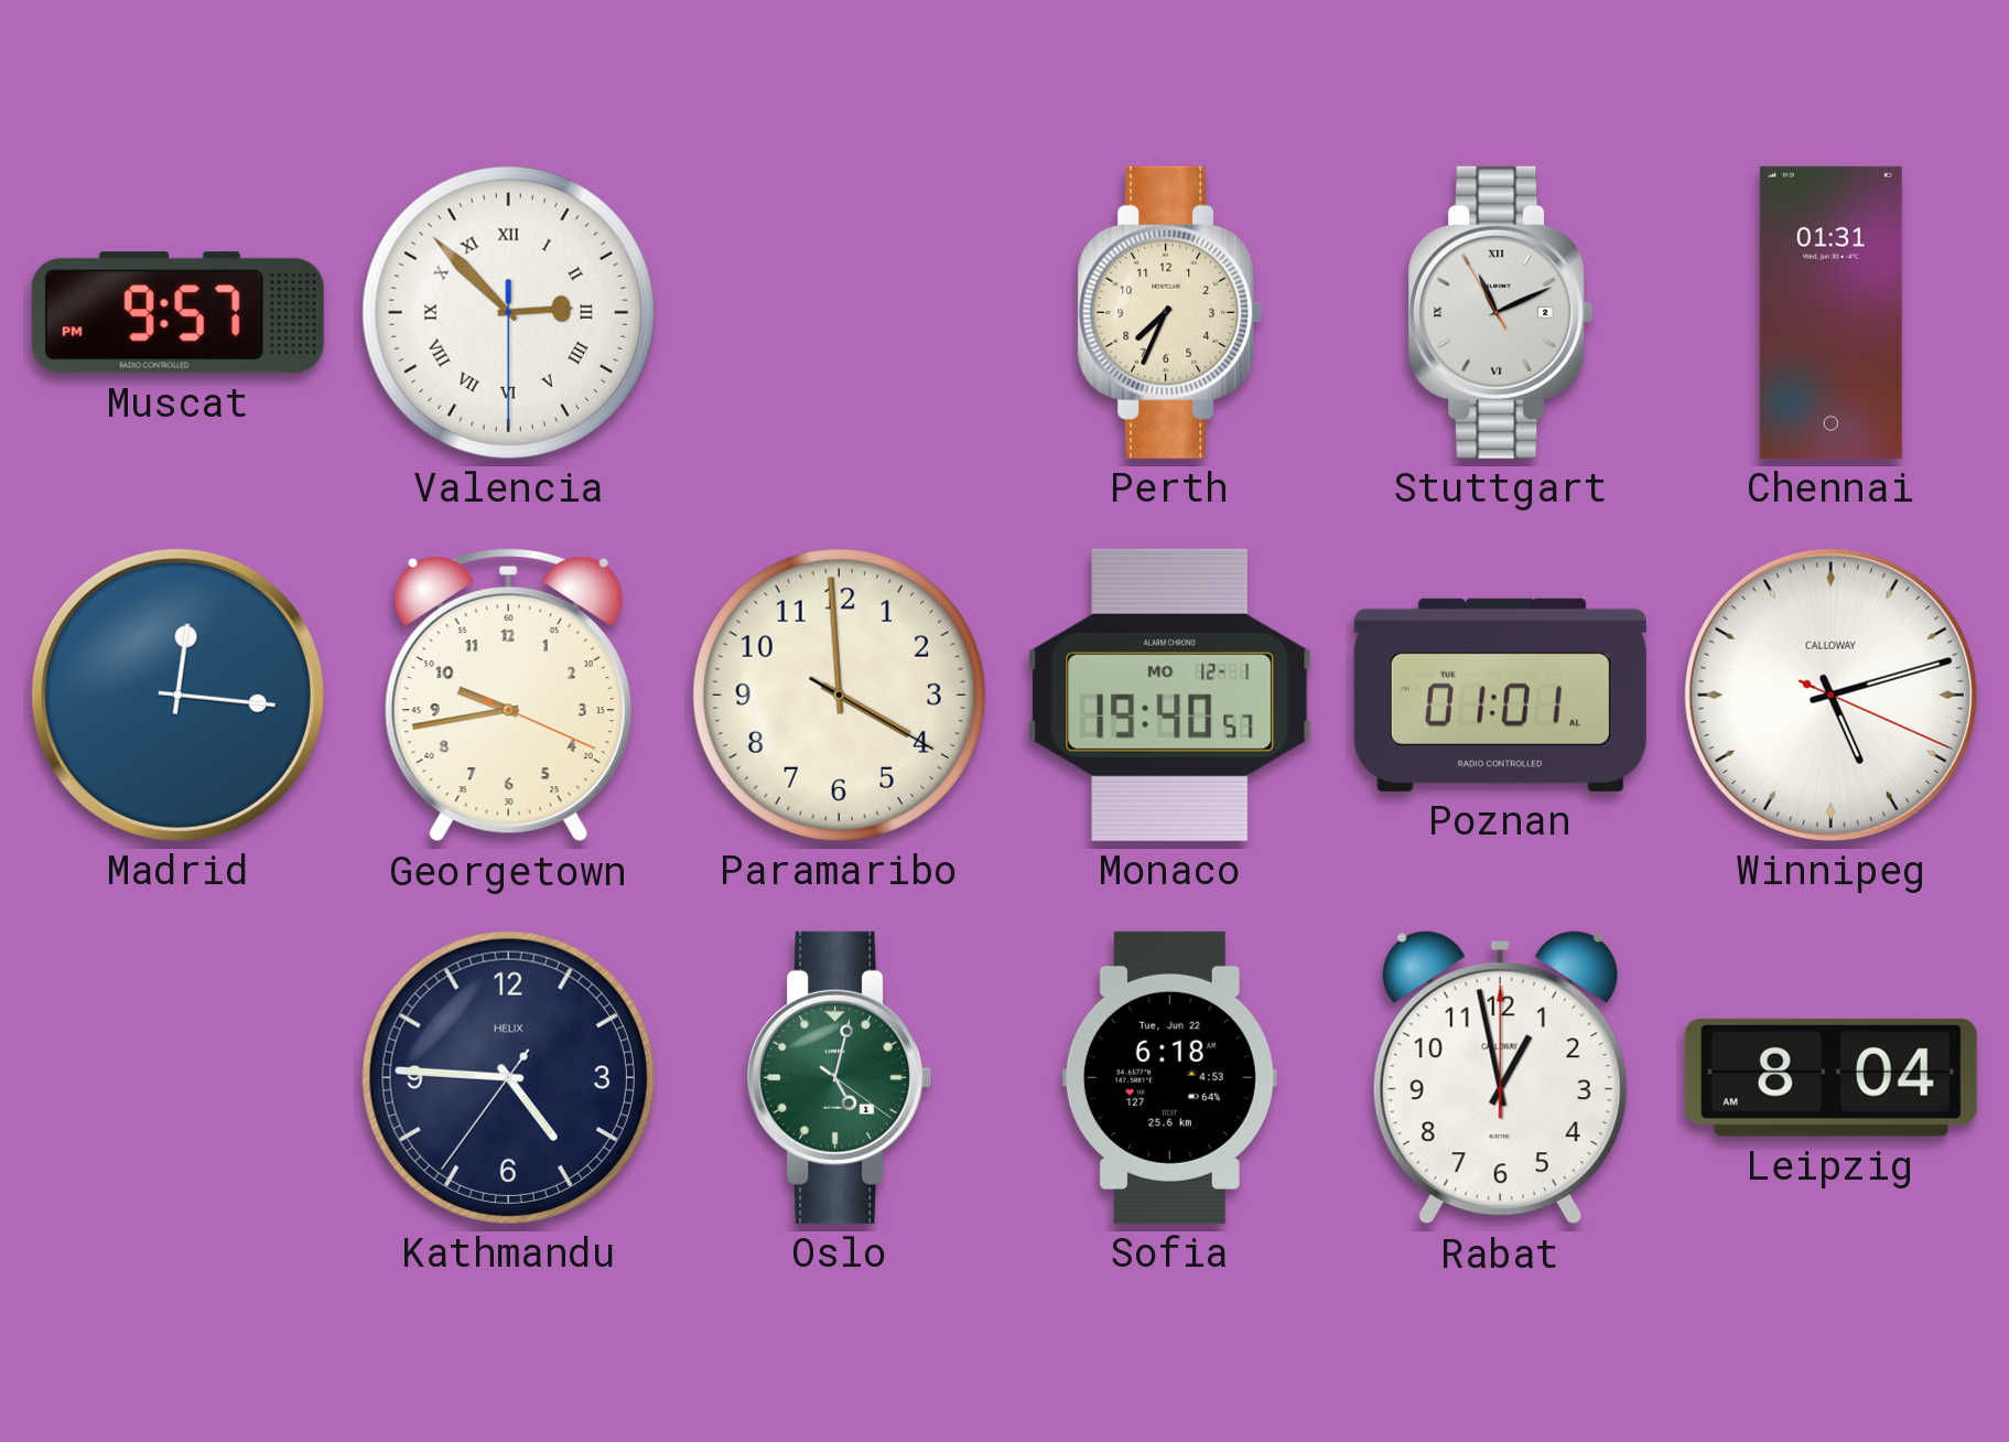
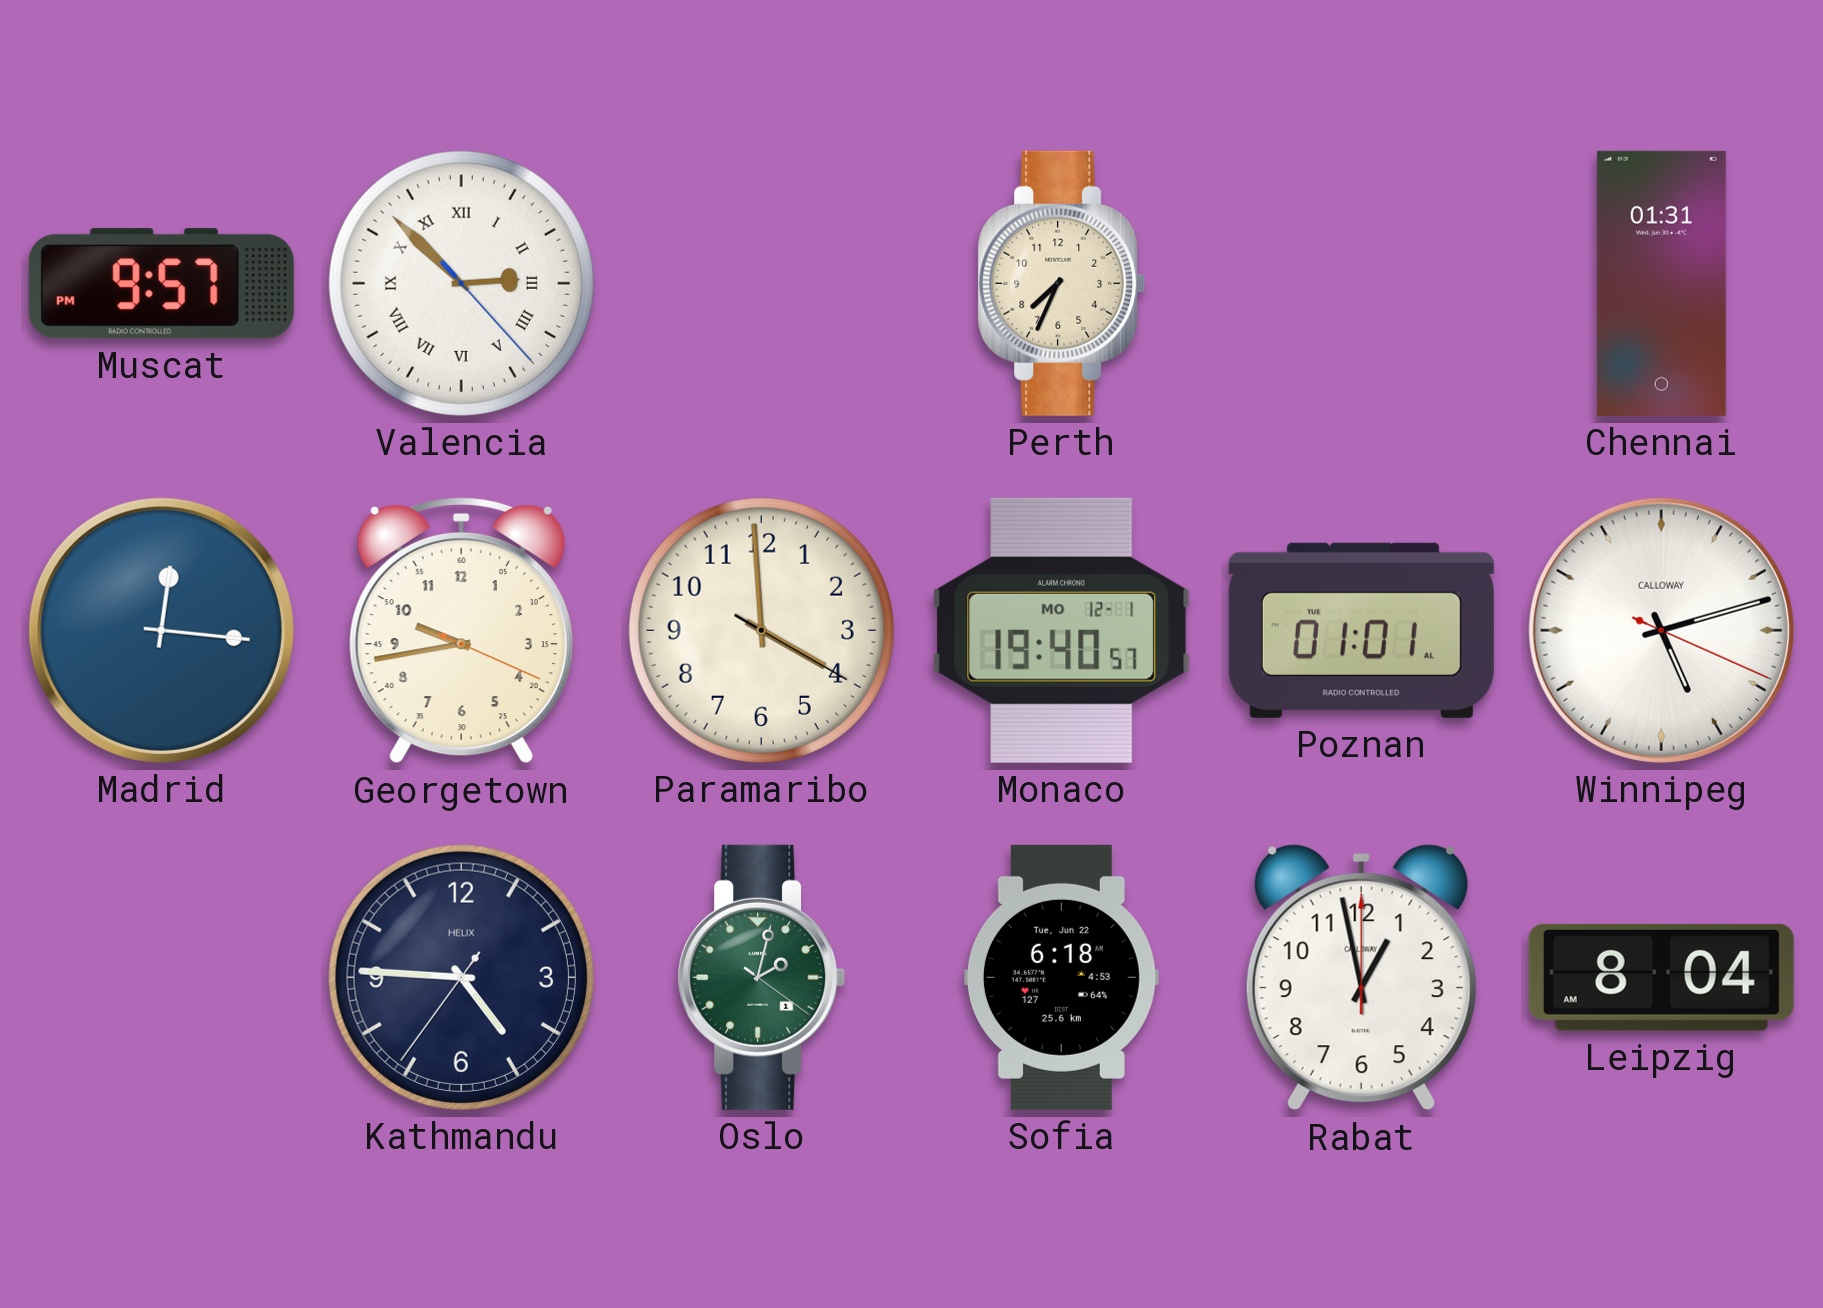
Valencia: 2:52:30 -> 2:52:23 (461, 283)
Stuttgart: 11:10 -> none (1501, 312)
Oslo: 5:02 -> 2:02 (762, 977)
